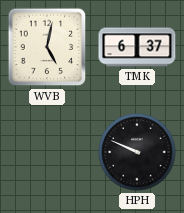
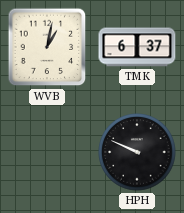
WVB: 5:02 -> 1:02 (47, 47)
